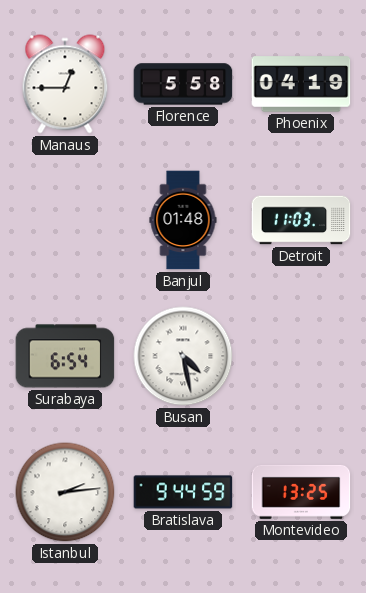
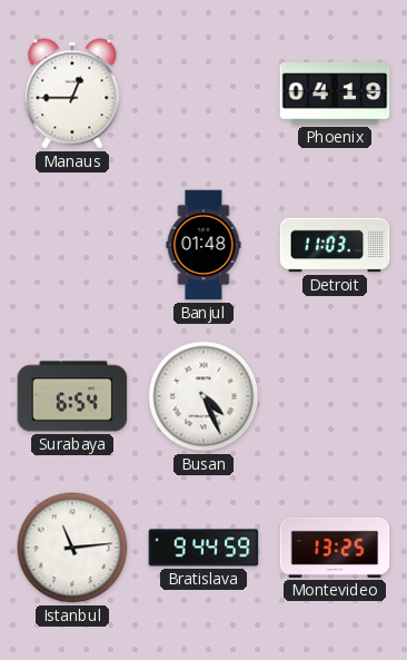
Florence: 5:58 -> none (183, 84)
Busan: 4:28 -> 4:26 (203, 396)
Istanbul: 2:14 -> 11:14 (72, 548)
